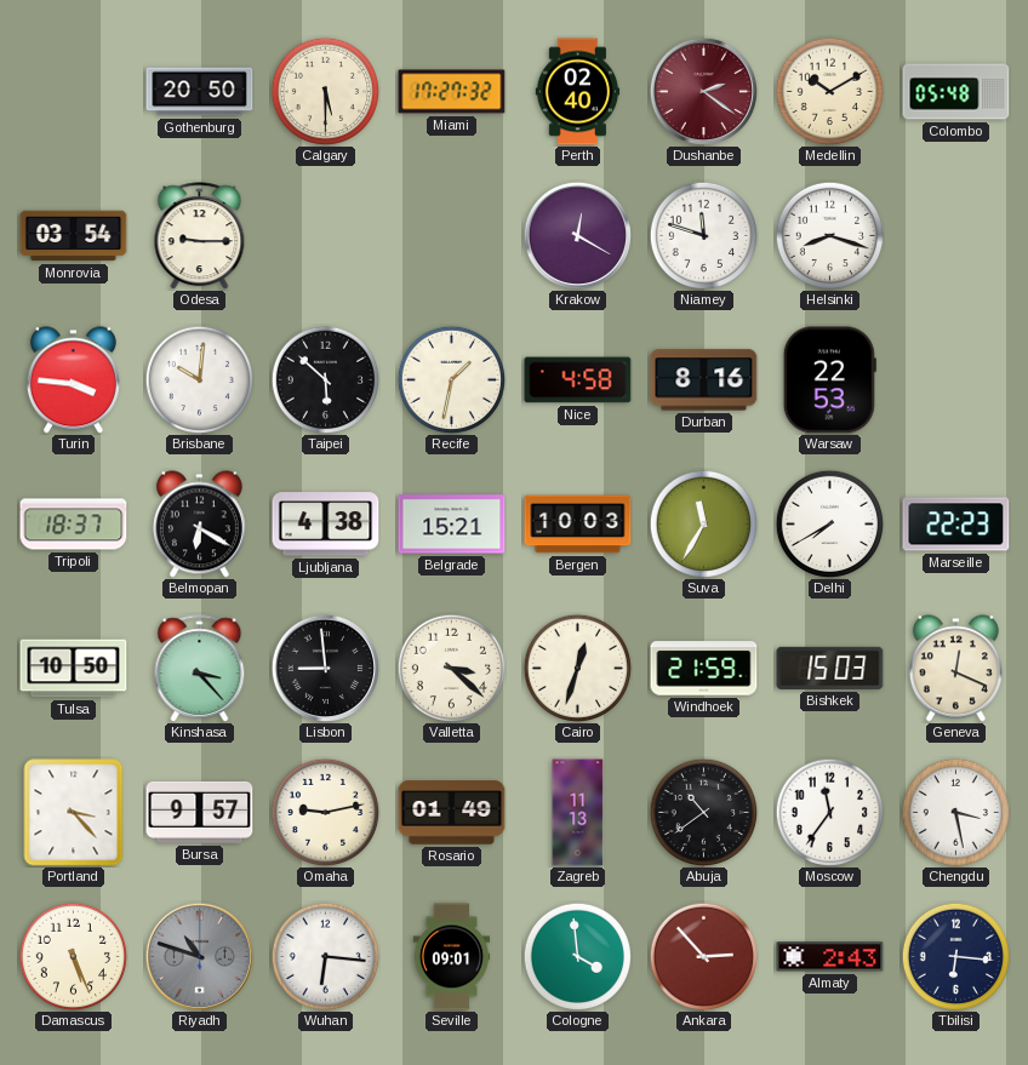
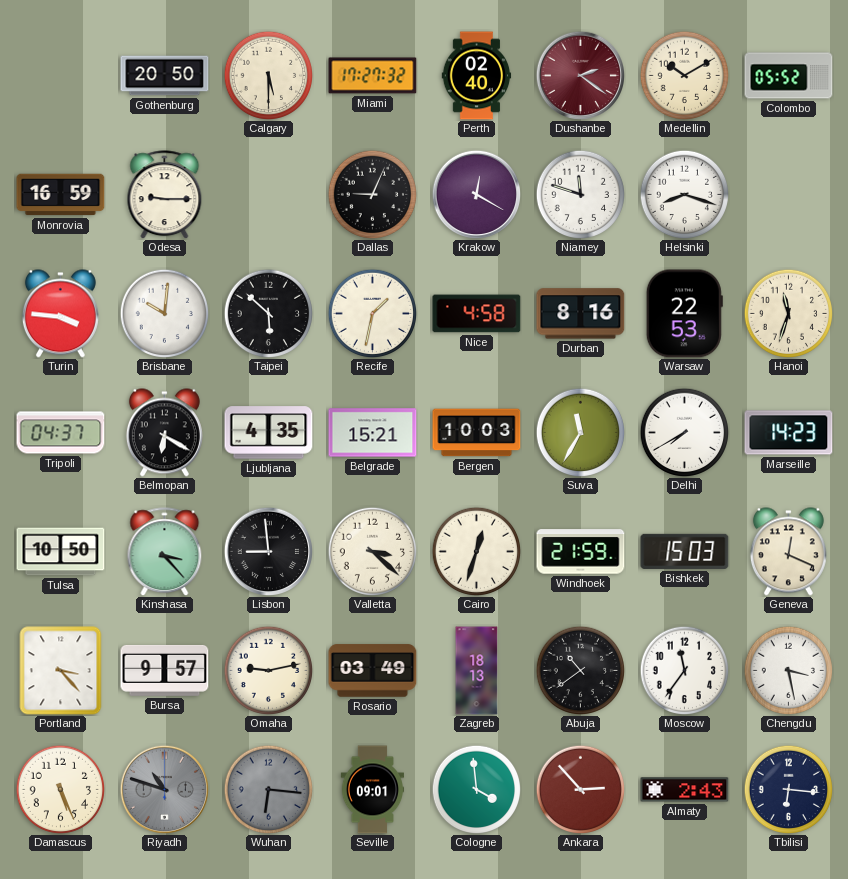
Colombo: 05:48 -> 05:52 (789, 76)
Monrovia: 03:54 -> 16:59 (61, 195)
Dallas: none -> 9:04 (372, 194)
Hanoi: none -> 11:33 (788, 313)
Tripoli: 18:37 -> 04:37 (61, 433)
Ljubljana: 4:38 -> 4:35 (269, 433)
Marseille: 22:23 -> 14:23 (789, 433)
Rosario: 01:49 -> 03:49 (373, 671)
Zagreb: 11:13 -> 18:13 (477, 671)
Wuhan dial: white -> grey (268, 789)
